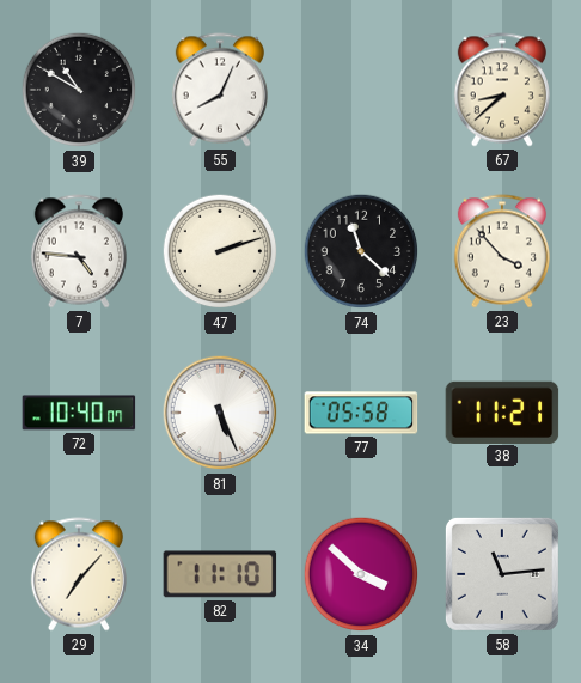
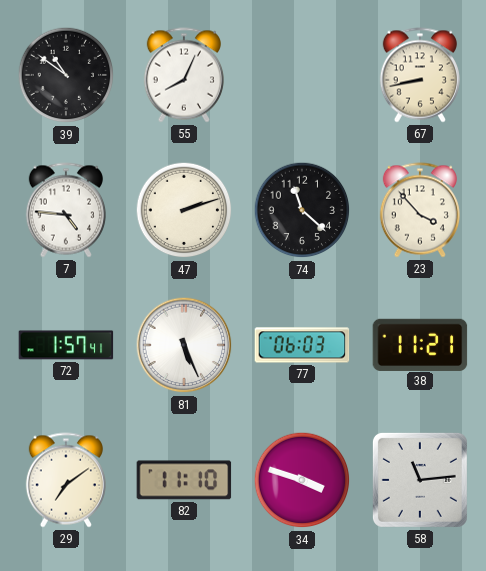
39: 10:50 -> 10:51 (66, 75)
67: 8:38 -> 8:43 (420, 75)
72: 10:40 -> 1:57 (66, 345)
77: 05:58 -> 06:03 (302, 345)
29: 7:07 -> 7:09 (66, 480)
34: 3:52 -> 3:48 (302, 480)
